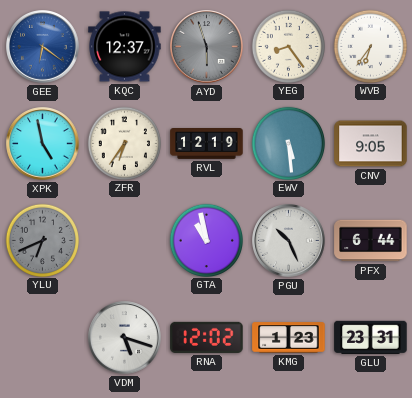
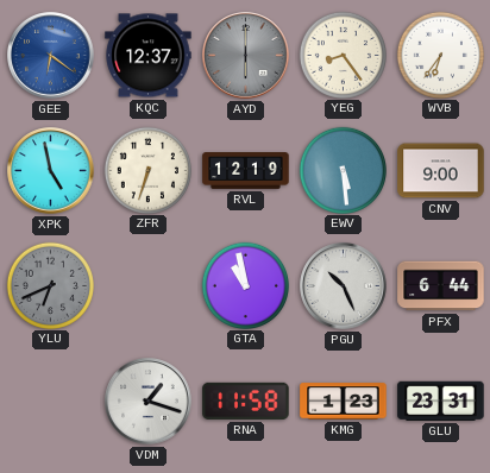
AYD: 5:57 -> 6:00 (246, 56)
ZFR: 6:36 -> 6:33 (147, 170)
CNV: 9:05 -> 9:00 (441, 171)
VDM: 5:18 -> 1:18 (149, 402)
RNA: 12:02 -> 11:58 (246, 401)
